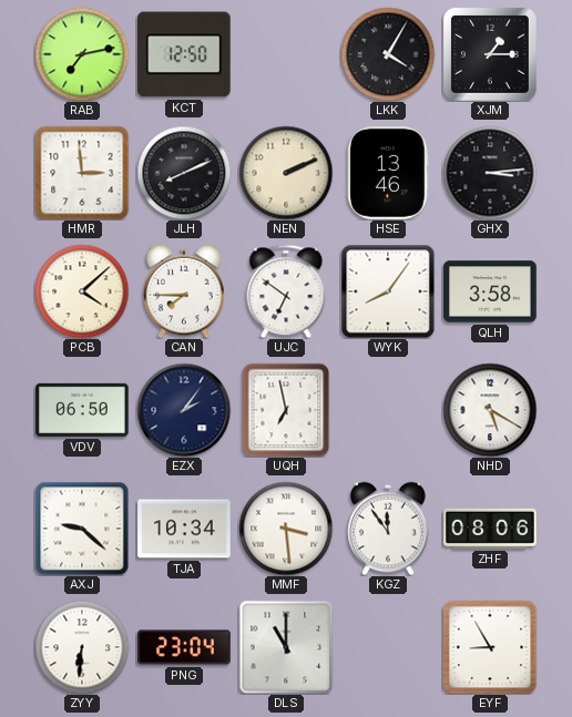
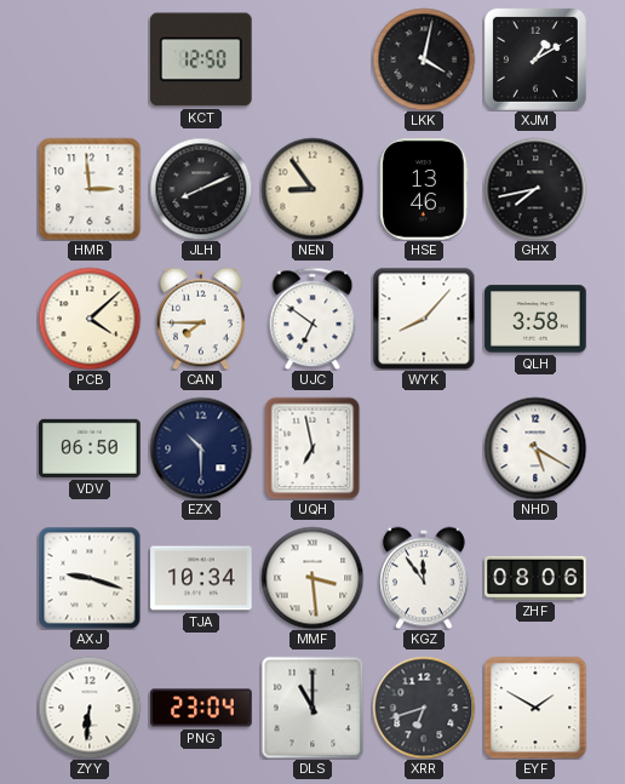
RAB: 7:13 -> none (82, 54)
LKK: 4:05 -> 4:02 (424, 59)
XJM: 1:15 -> 1:10 (535, 59)
NEN: 2:11 -> 8:54 (312, 189)
GHX: 3:14 -> 7:43 (535, 189)
WYK: 8:06 -> 8:07 (424, 319)
EZX: 2:06 -> 10:30 (201, 448)
AXJ: 9:22 -> 9:18 (90, 578)
XRR: none -> 6:42 (424, 708)
EYF: 8:55 -> 1:50 (535, 708)
